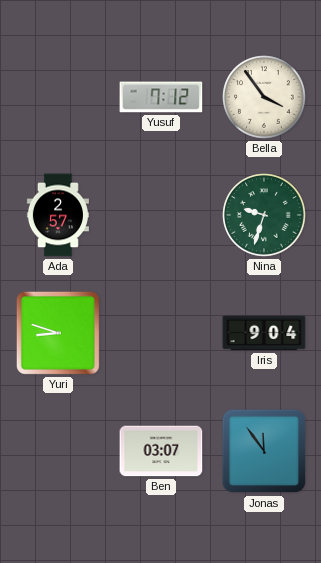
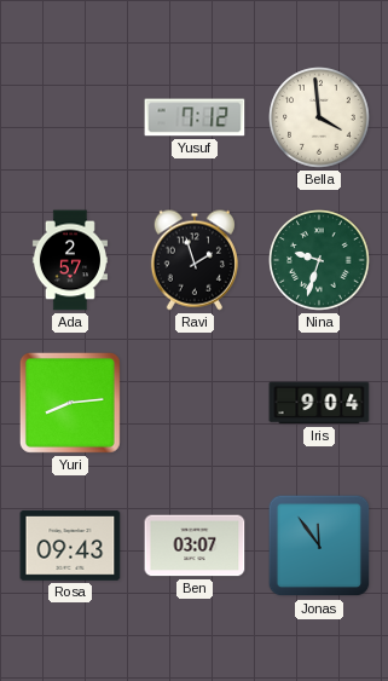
Bella: 3:54 -> 3:59 (319, 117)
Ravi: none -> 1:57 (195, 260)
Yuri: 8:48 -> 8:14 (70, 403)
Rosa: none -> 09:43 (70, 546)
